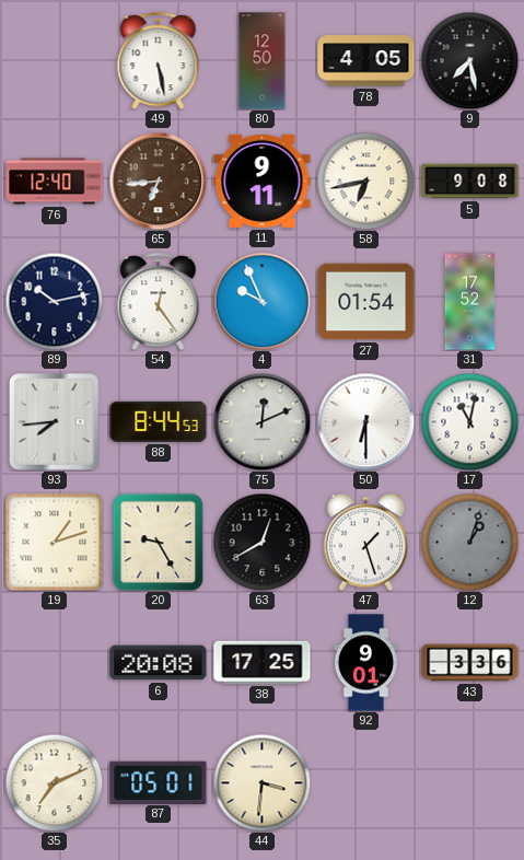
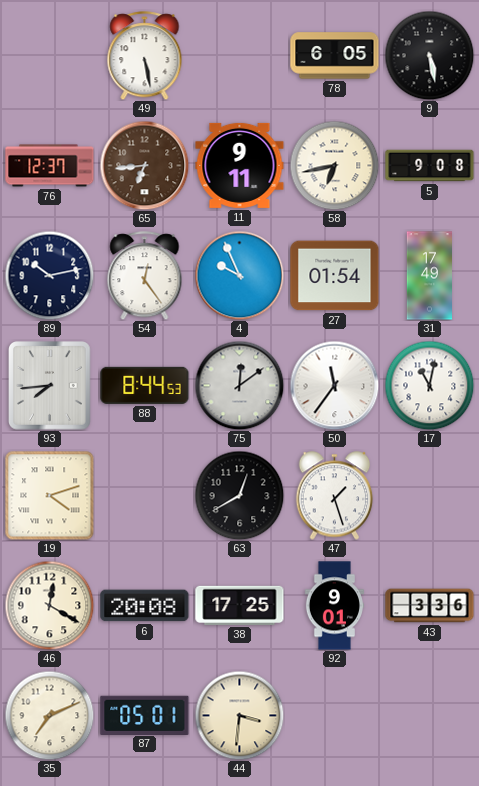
80: 12:50 -> none (263, 61)
78: 4:05 -> 6:05 (335, 56)
9: 7:28 -> 5:28 (429, 55)
76: 12:40 -> 12:37 (50, 166)
31: 17:52 -> 17:49 (429, 276)
75: 12:11 -> 12:09 (239, 385)
50: 6:30 -> 11:36 (334, 385)
19: 1:12 -> 4:12 (49, 495)
20: 9:25 -> none (159, 542)
12: 1:03 -> none (469, 542)
46: none -> 12:20 (49, 605)
